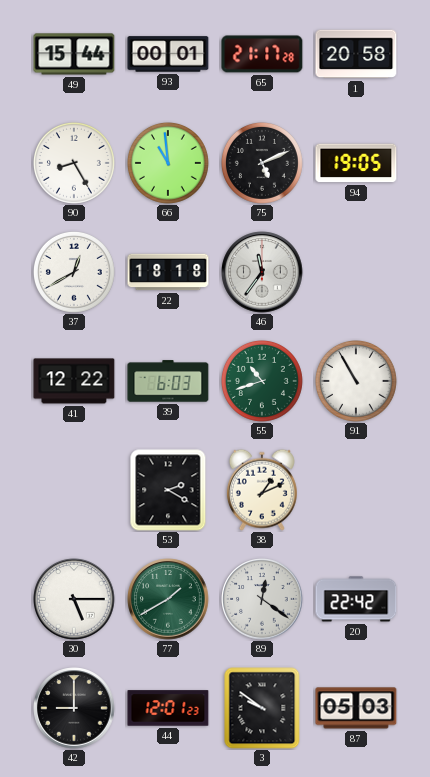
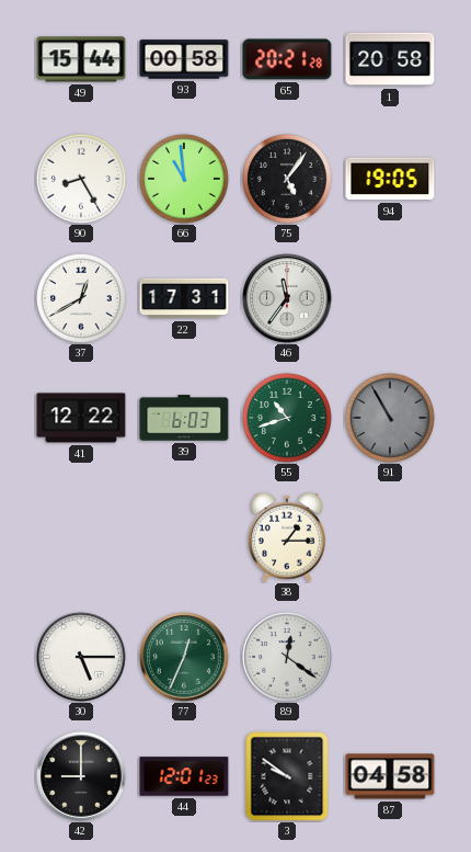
93: 00:01 -> 00:58 (184, 59)
65: 21:17 -> 20:21 (287, 59)
75: 5:11 -> 5:06 (287, 179)
22: 18:18 -> 17:31 (184, 298)
91 dial: white -> grey (390, 418)
53: 2:20 -> none (168, 490)
38: 1:11 -> 1:15 (287, 537)
77: 1:40 -> 12:34 (184, 657)
20: 22:42 -> none (356, 599)
87: 05:03 -> 04:58 (390, 776)
